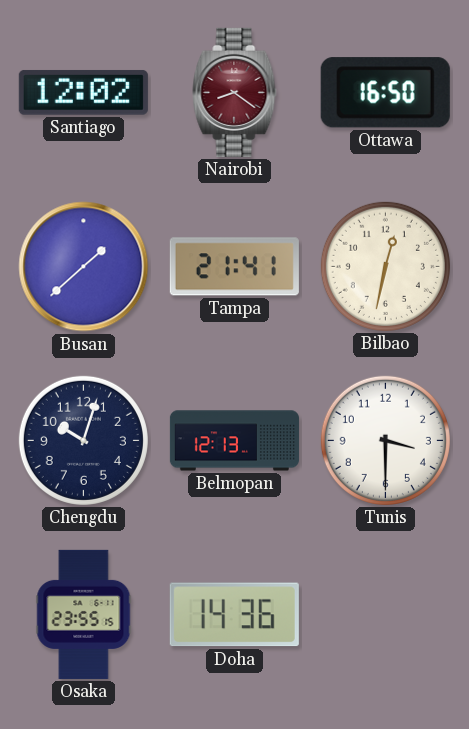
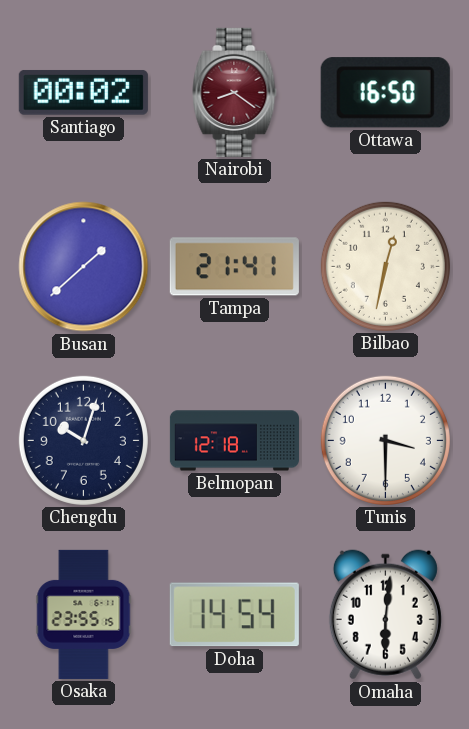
Santiago: 12:02 -> 00:02 (83, 93)
Belmopan: 12:13 -> 12:18 (234, 441)
Doha: 14:36 -> 14:54 (234, 615)
Omaha: none -> 6:01 (385, 615)
